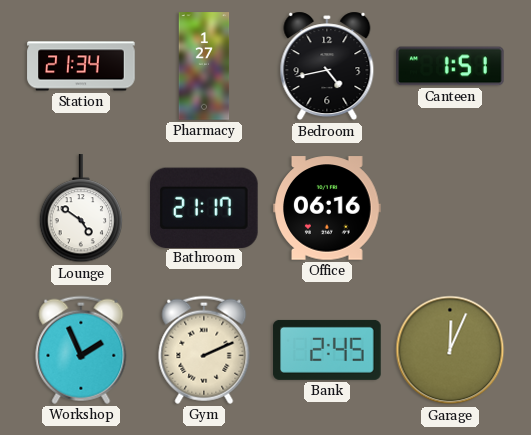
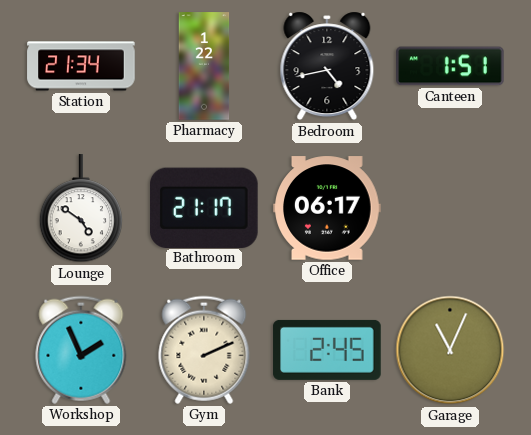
Pharmacy: 1:27 -> 1:22 (204, 66)
Office: 06:16 -> 06:17 (327, 208)
Garage: 12:04 -> 11:04 (450, 350)
